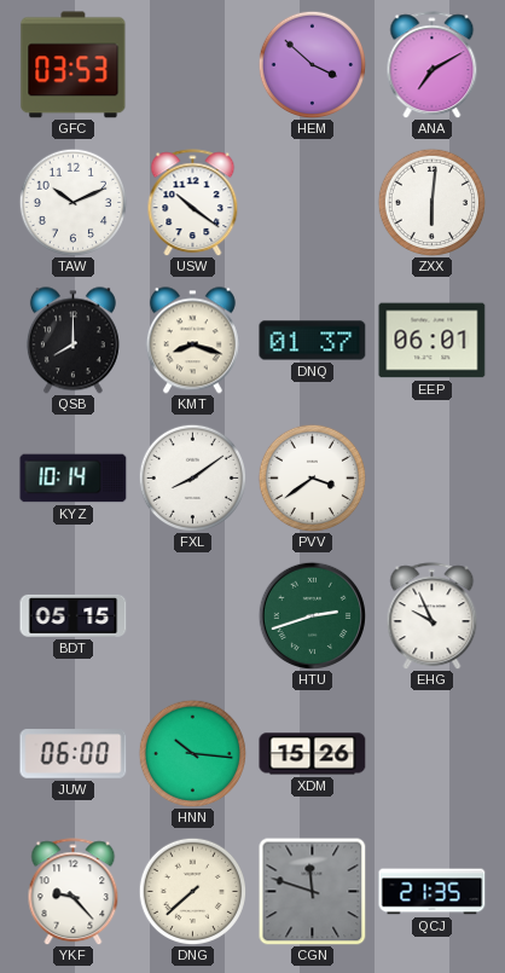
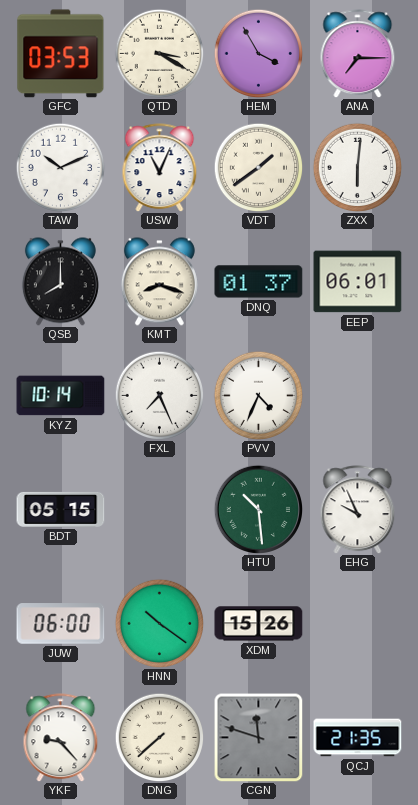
QTD: none -> 3:20 (159, 53)
HEM: 3:52 -> 3:55 (258, 53)
ANA: 7:10 -> 7:15 (358, 54)
USW: 10:21 -> 11:04 (160, 168)
VDT: none -> 1:39 (258, 167)
FXL: 8:09 -> 7:26 (159, 395)
PVV: 3:39 -> 4:34 (258, 395)
HTU: 2:42 -> 10:29 (258, 509)
HNN: 10:16 -> 10:21 (159, 623)
